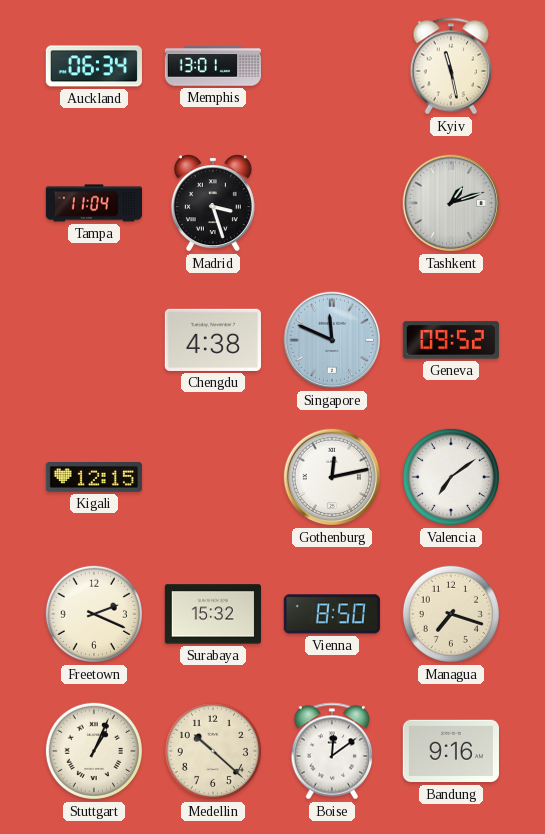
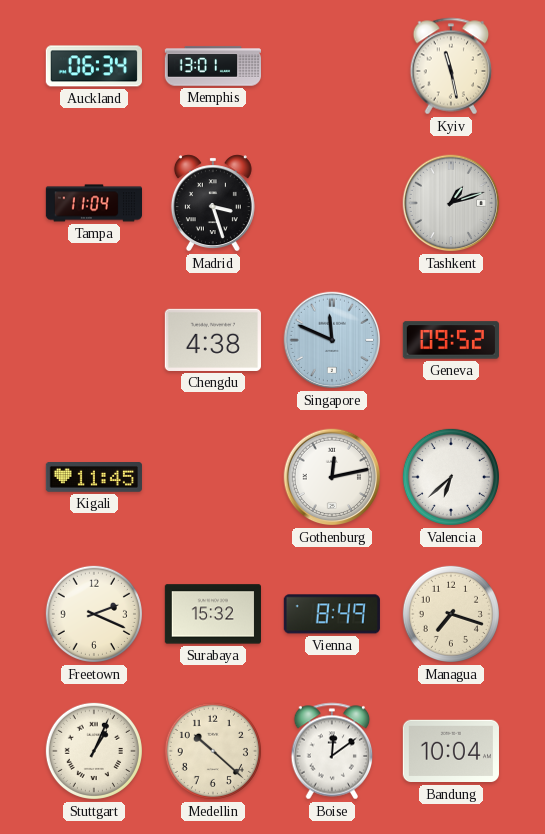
Kigali: 12:15 -> 11:45 (94, 478)
Valencia: 7:09 -> 6:38 (451, 477)
Vienna: 8:50 -> 8:49 (332, 614)
Bandung: 9:16 -> 10:04 (451, 751)
